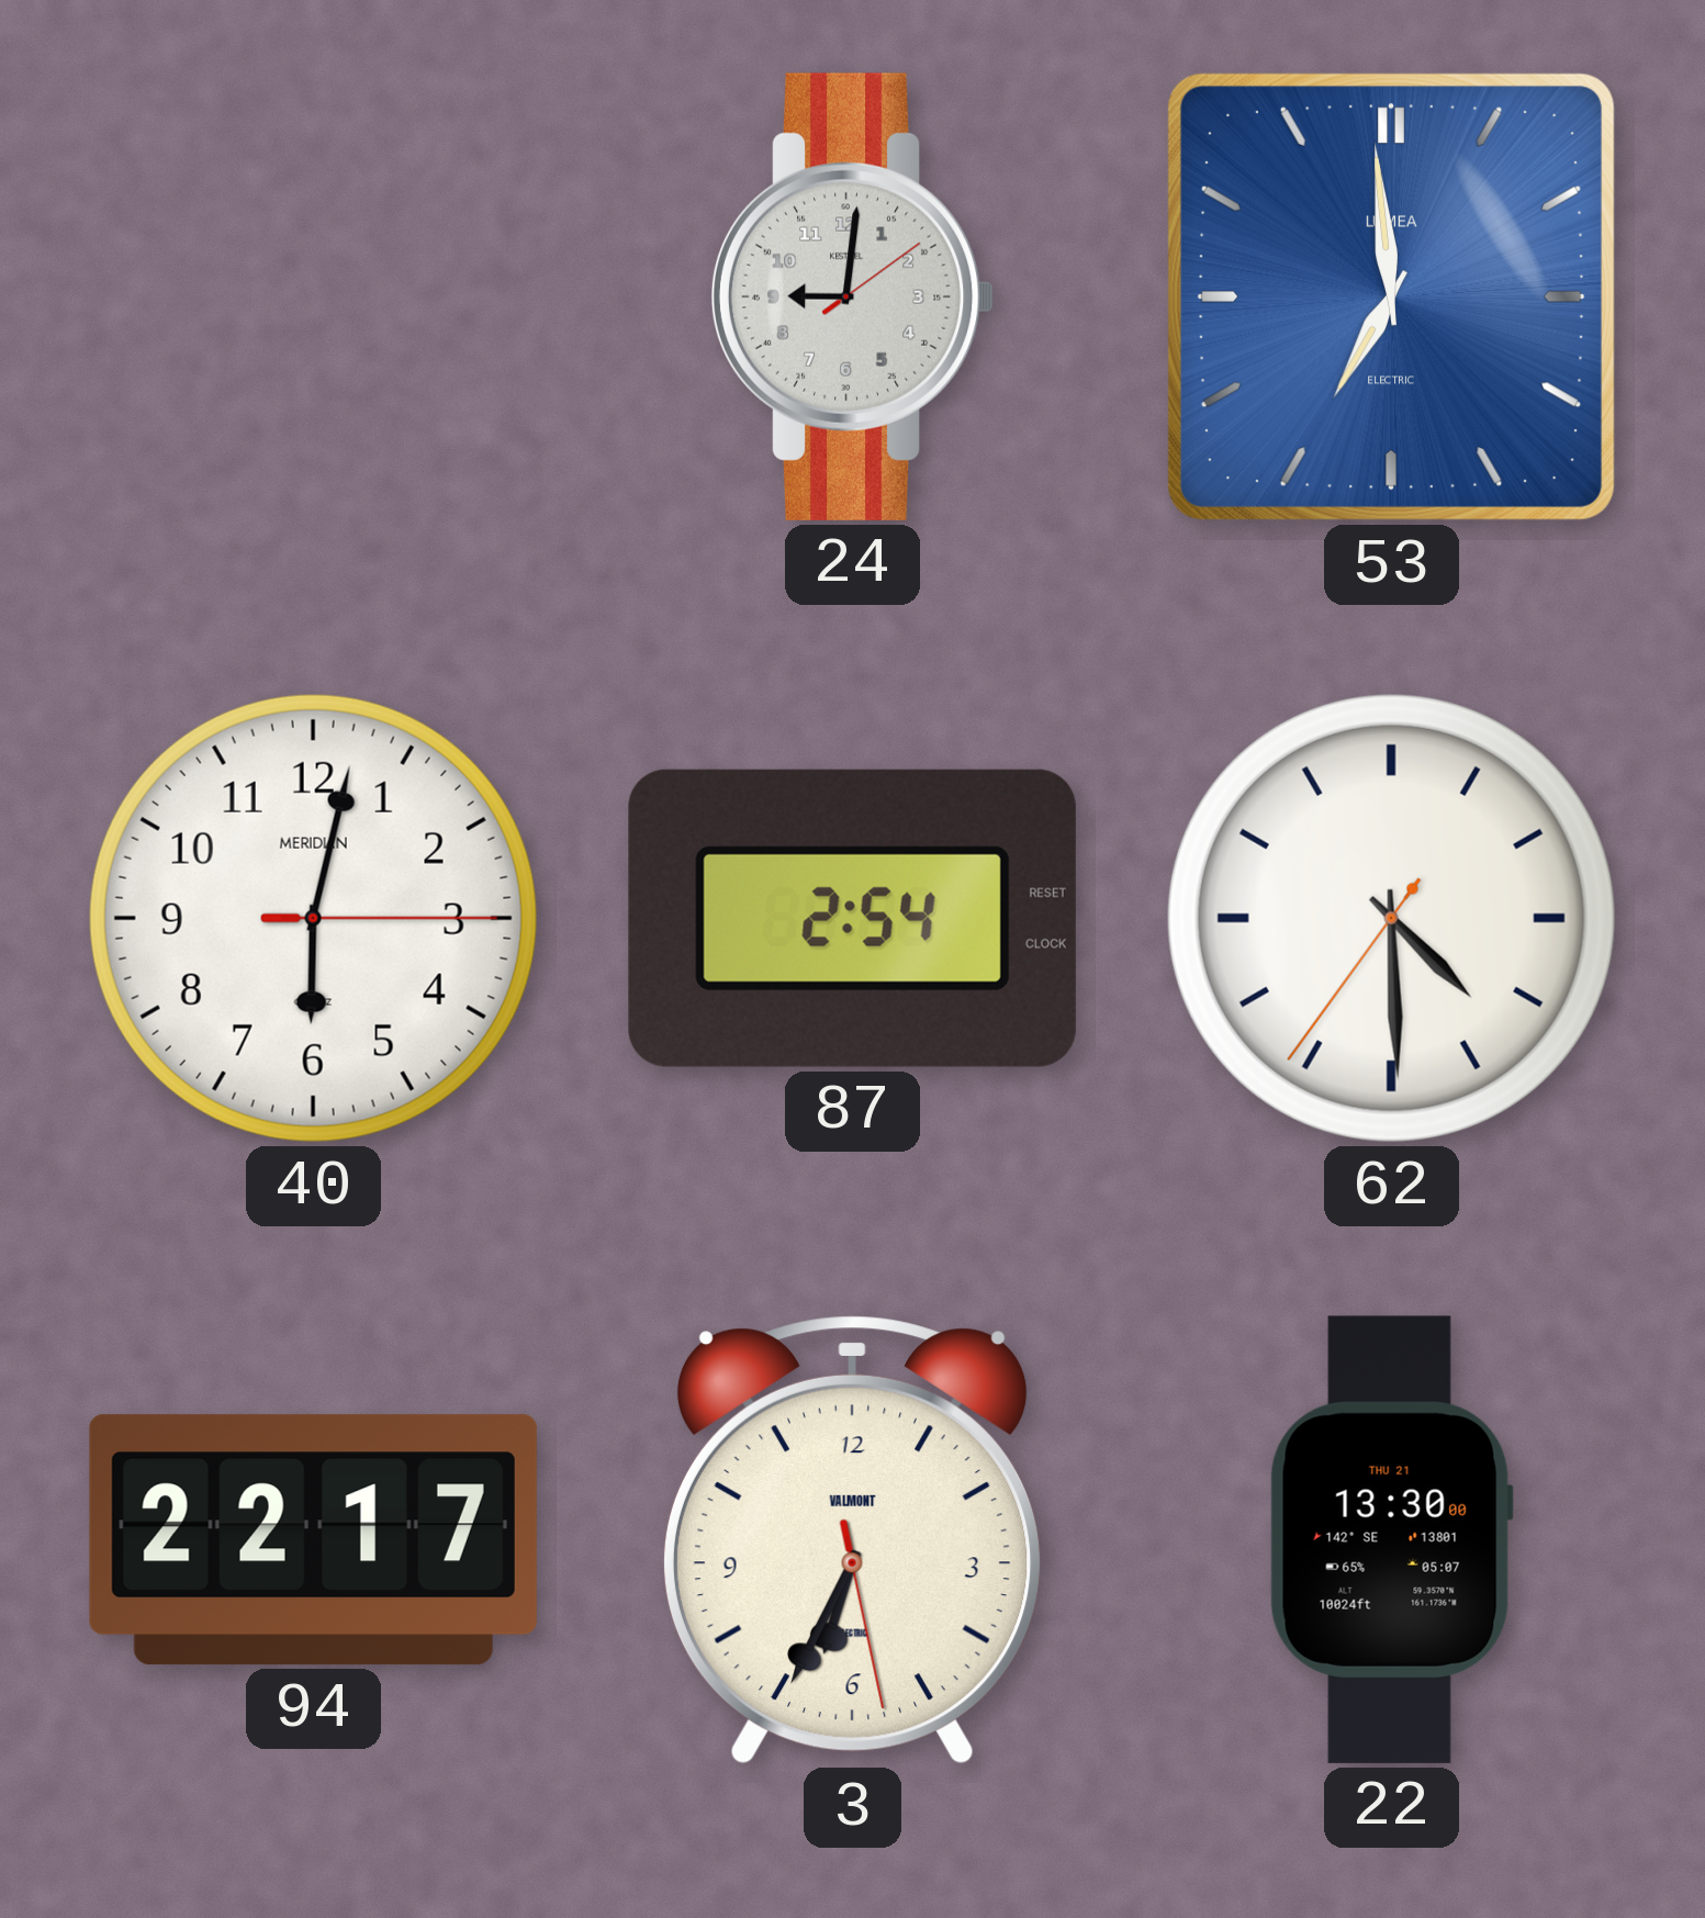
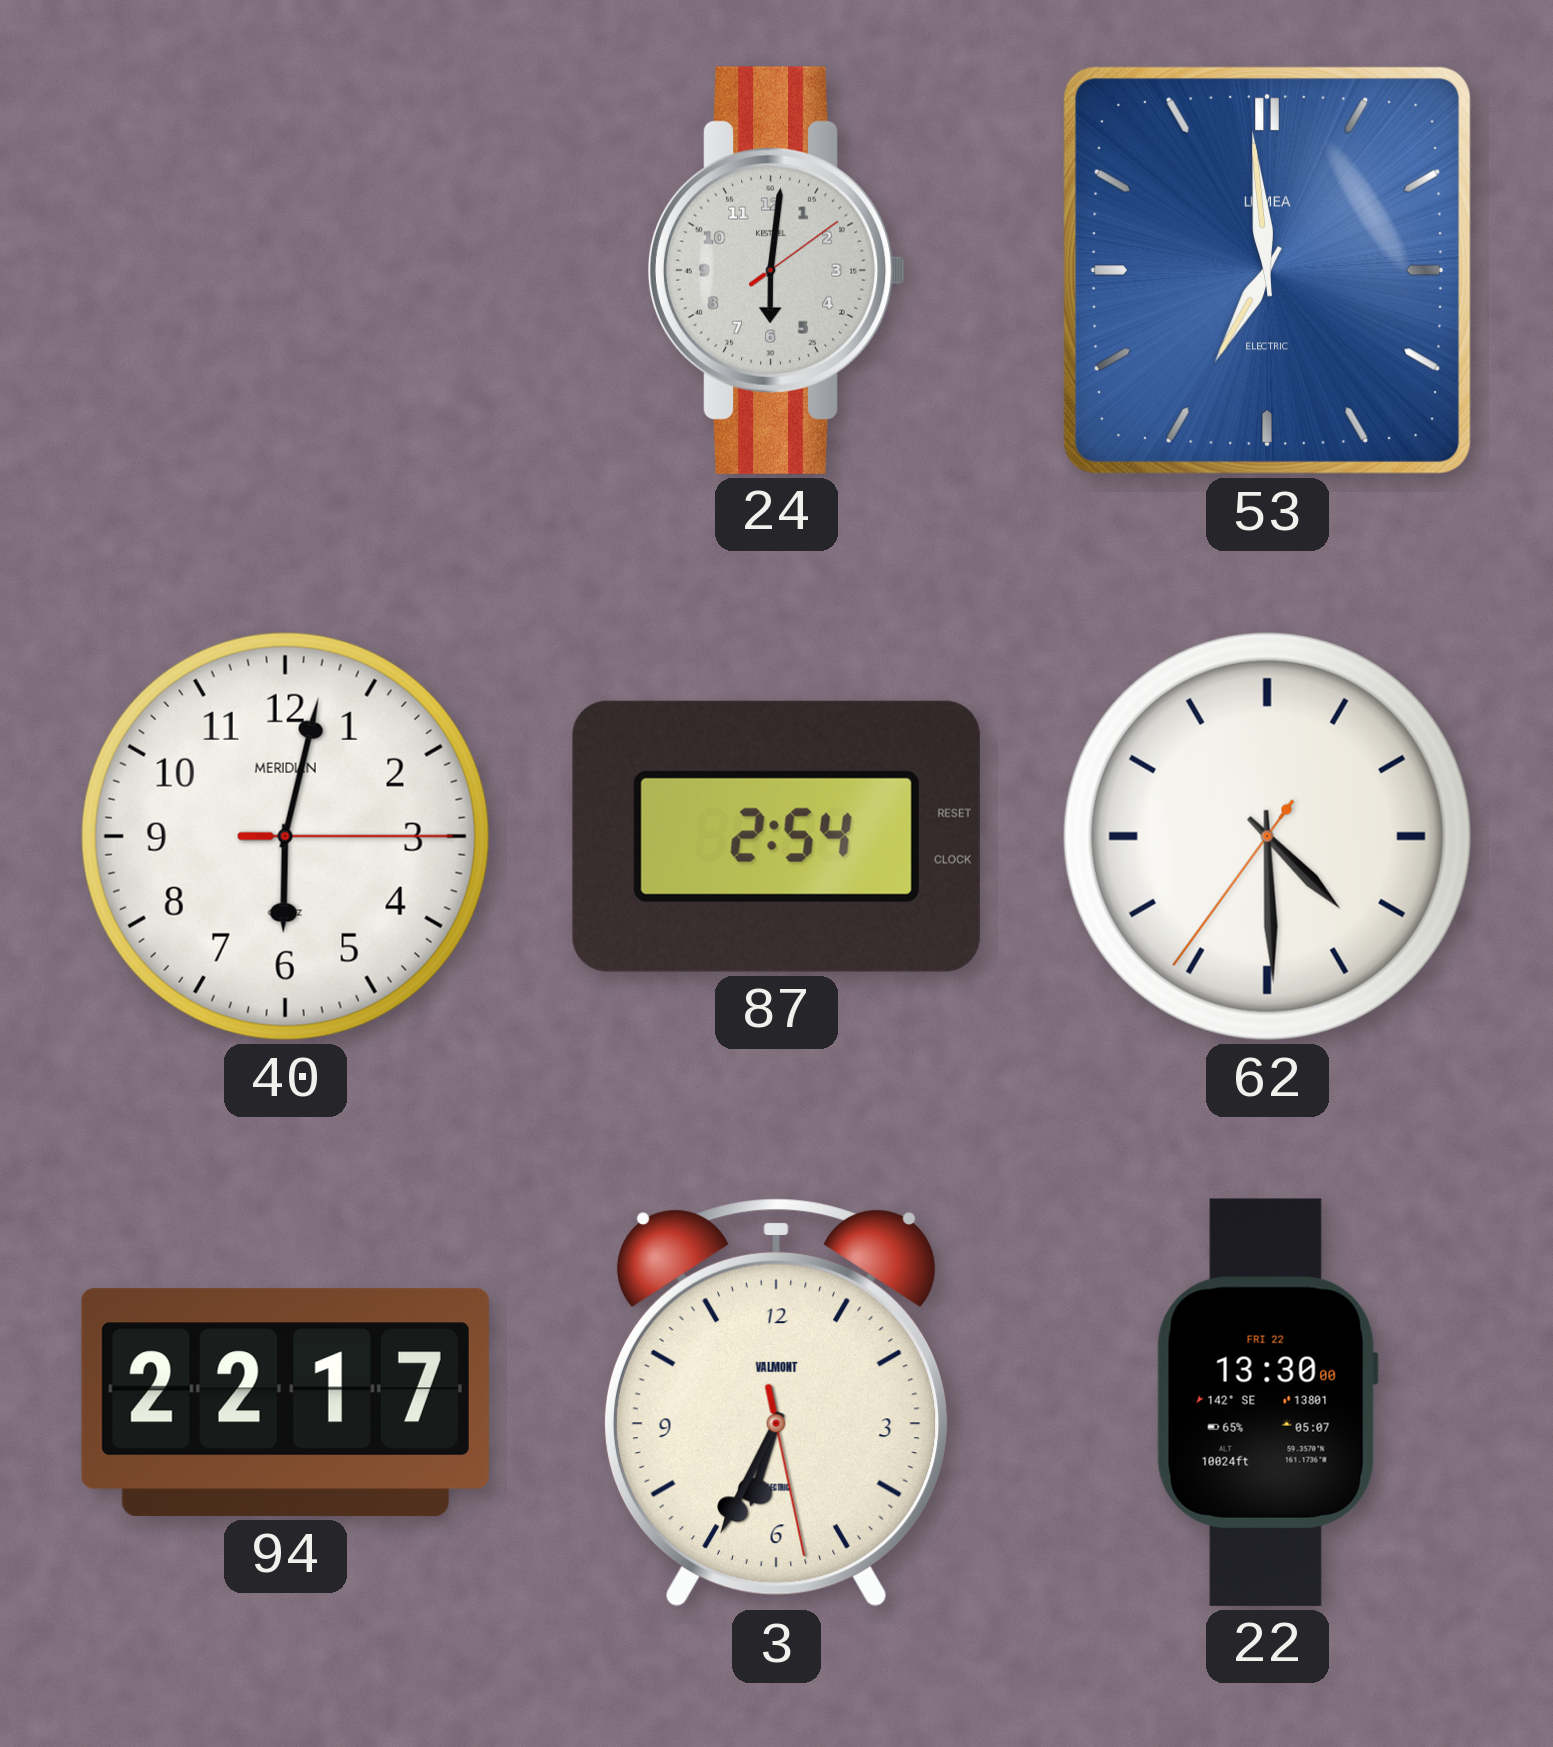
24: 9:01 -> 6:01 (777, 270)
22 date: THU 21 -> FRI 22 (1267, 1402)
